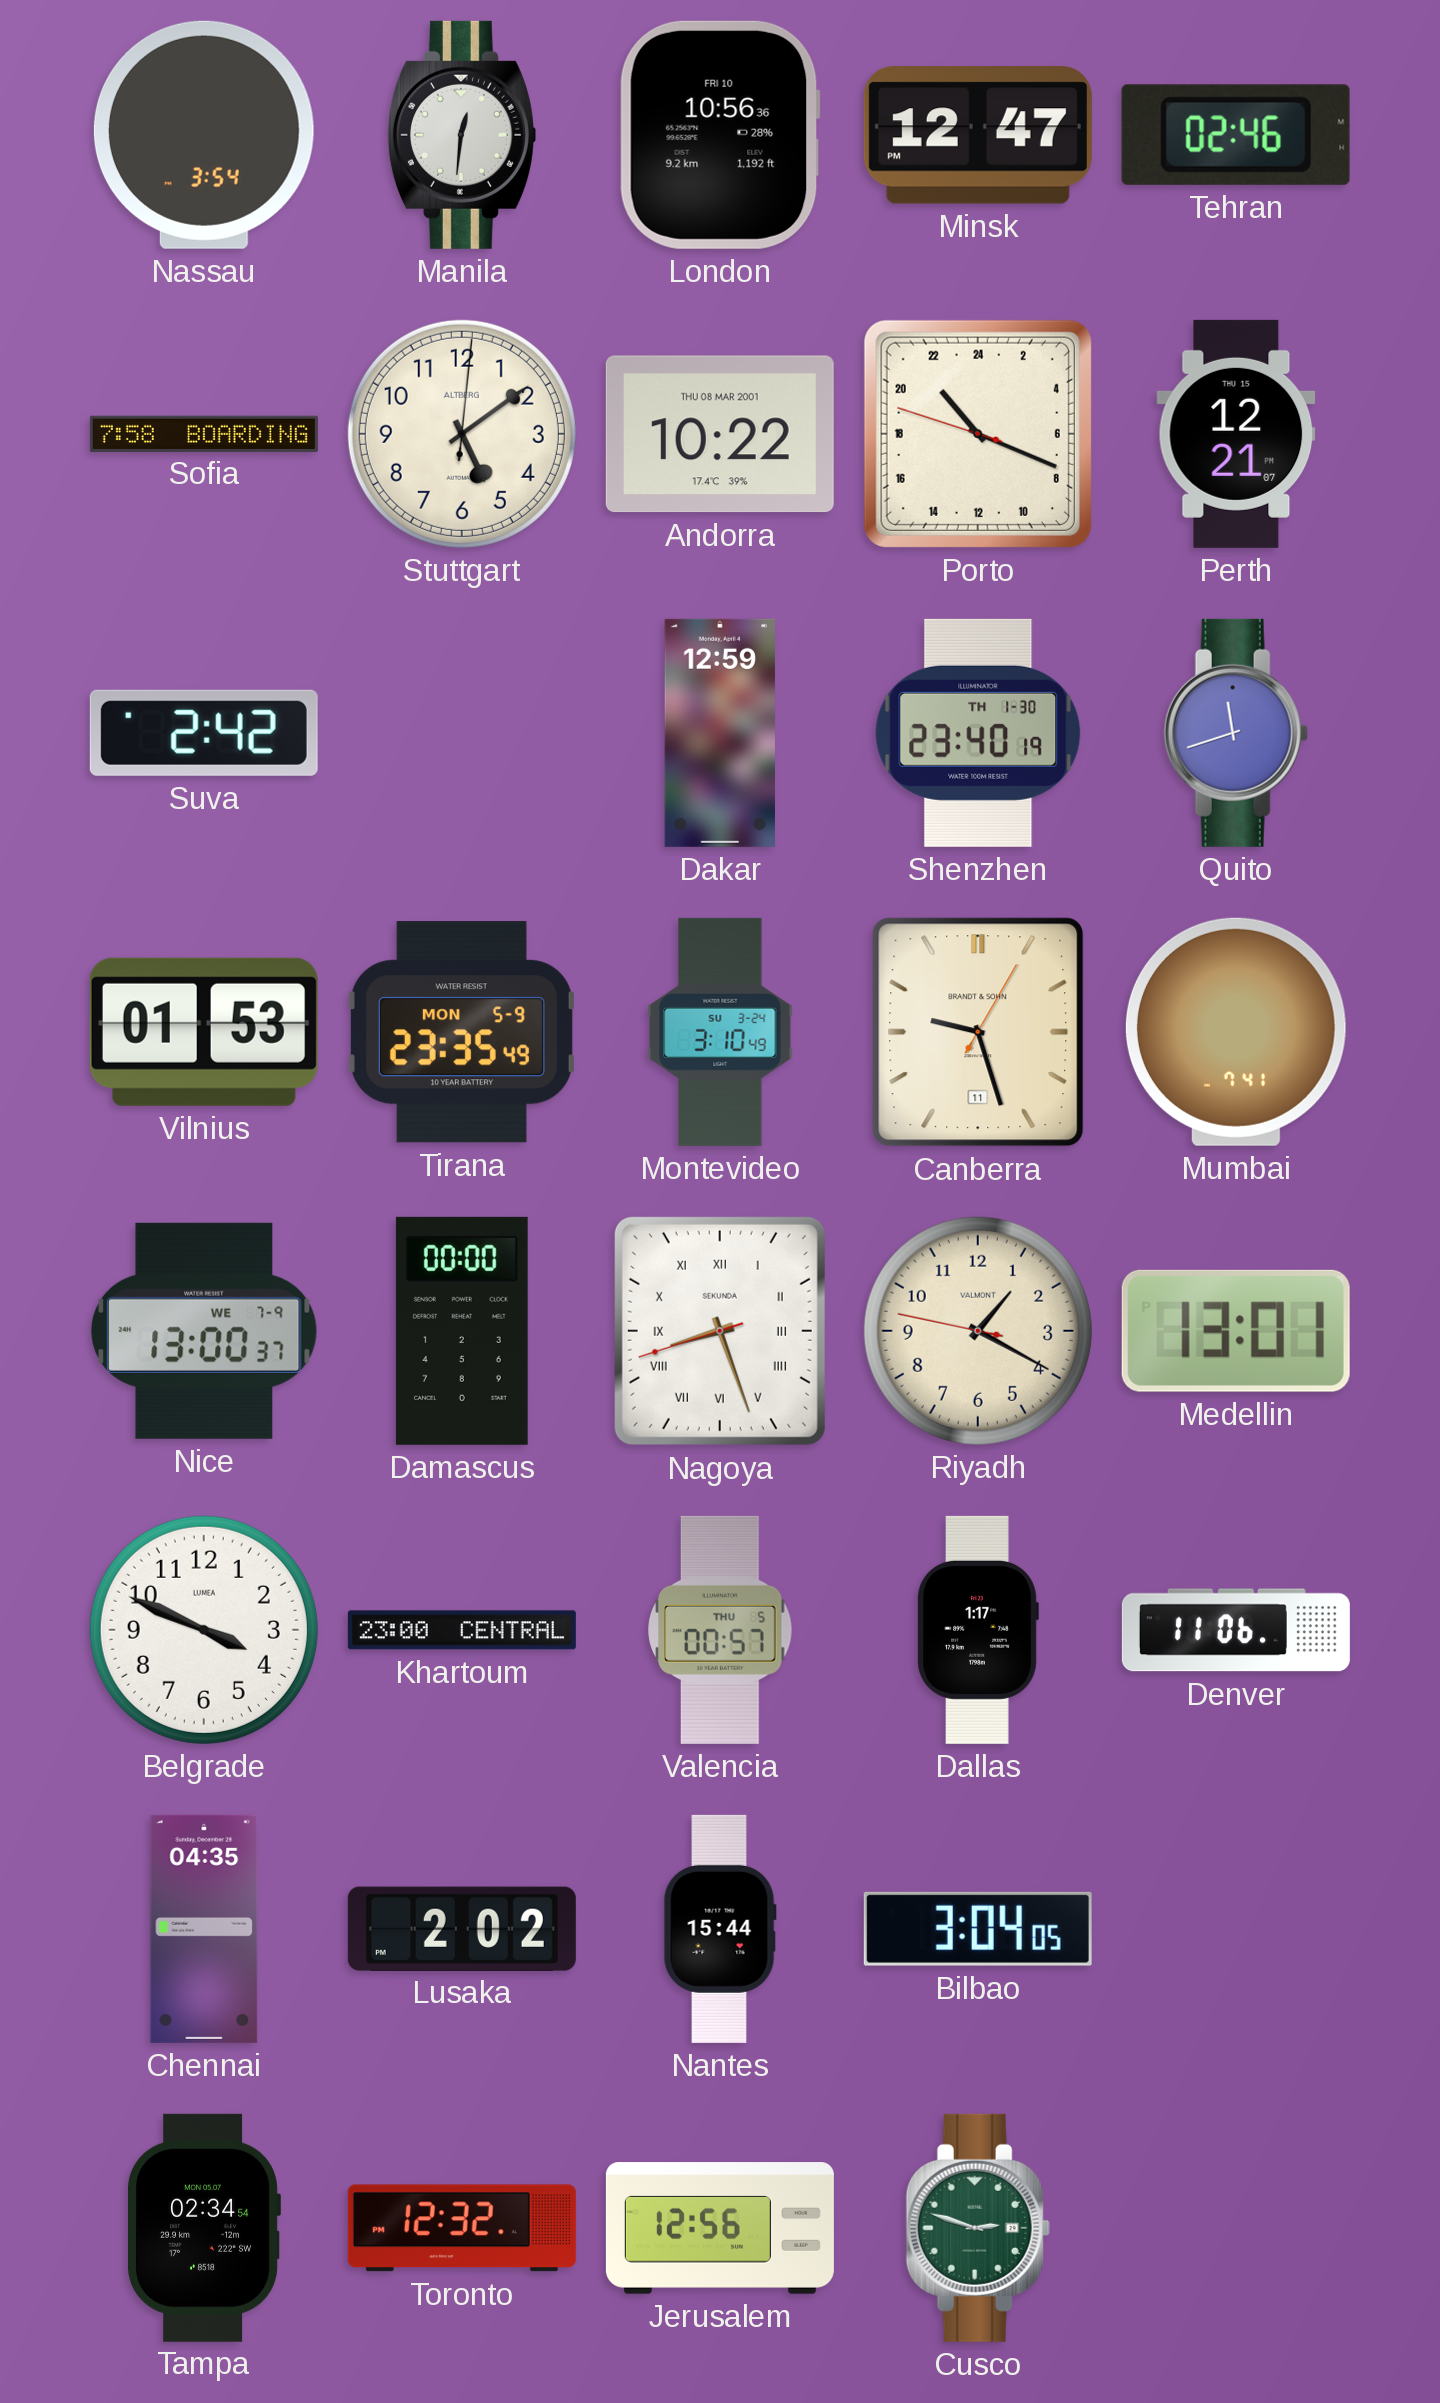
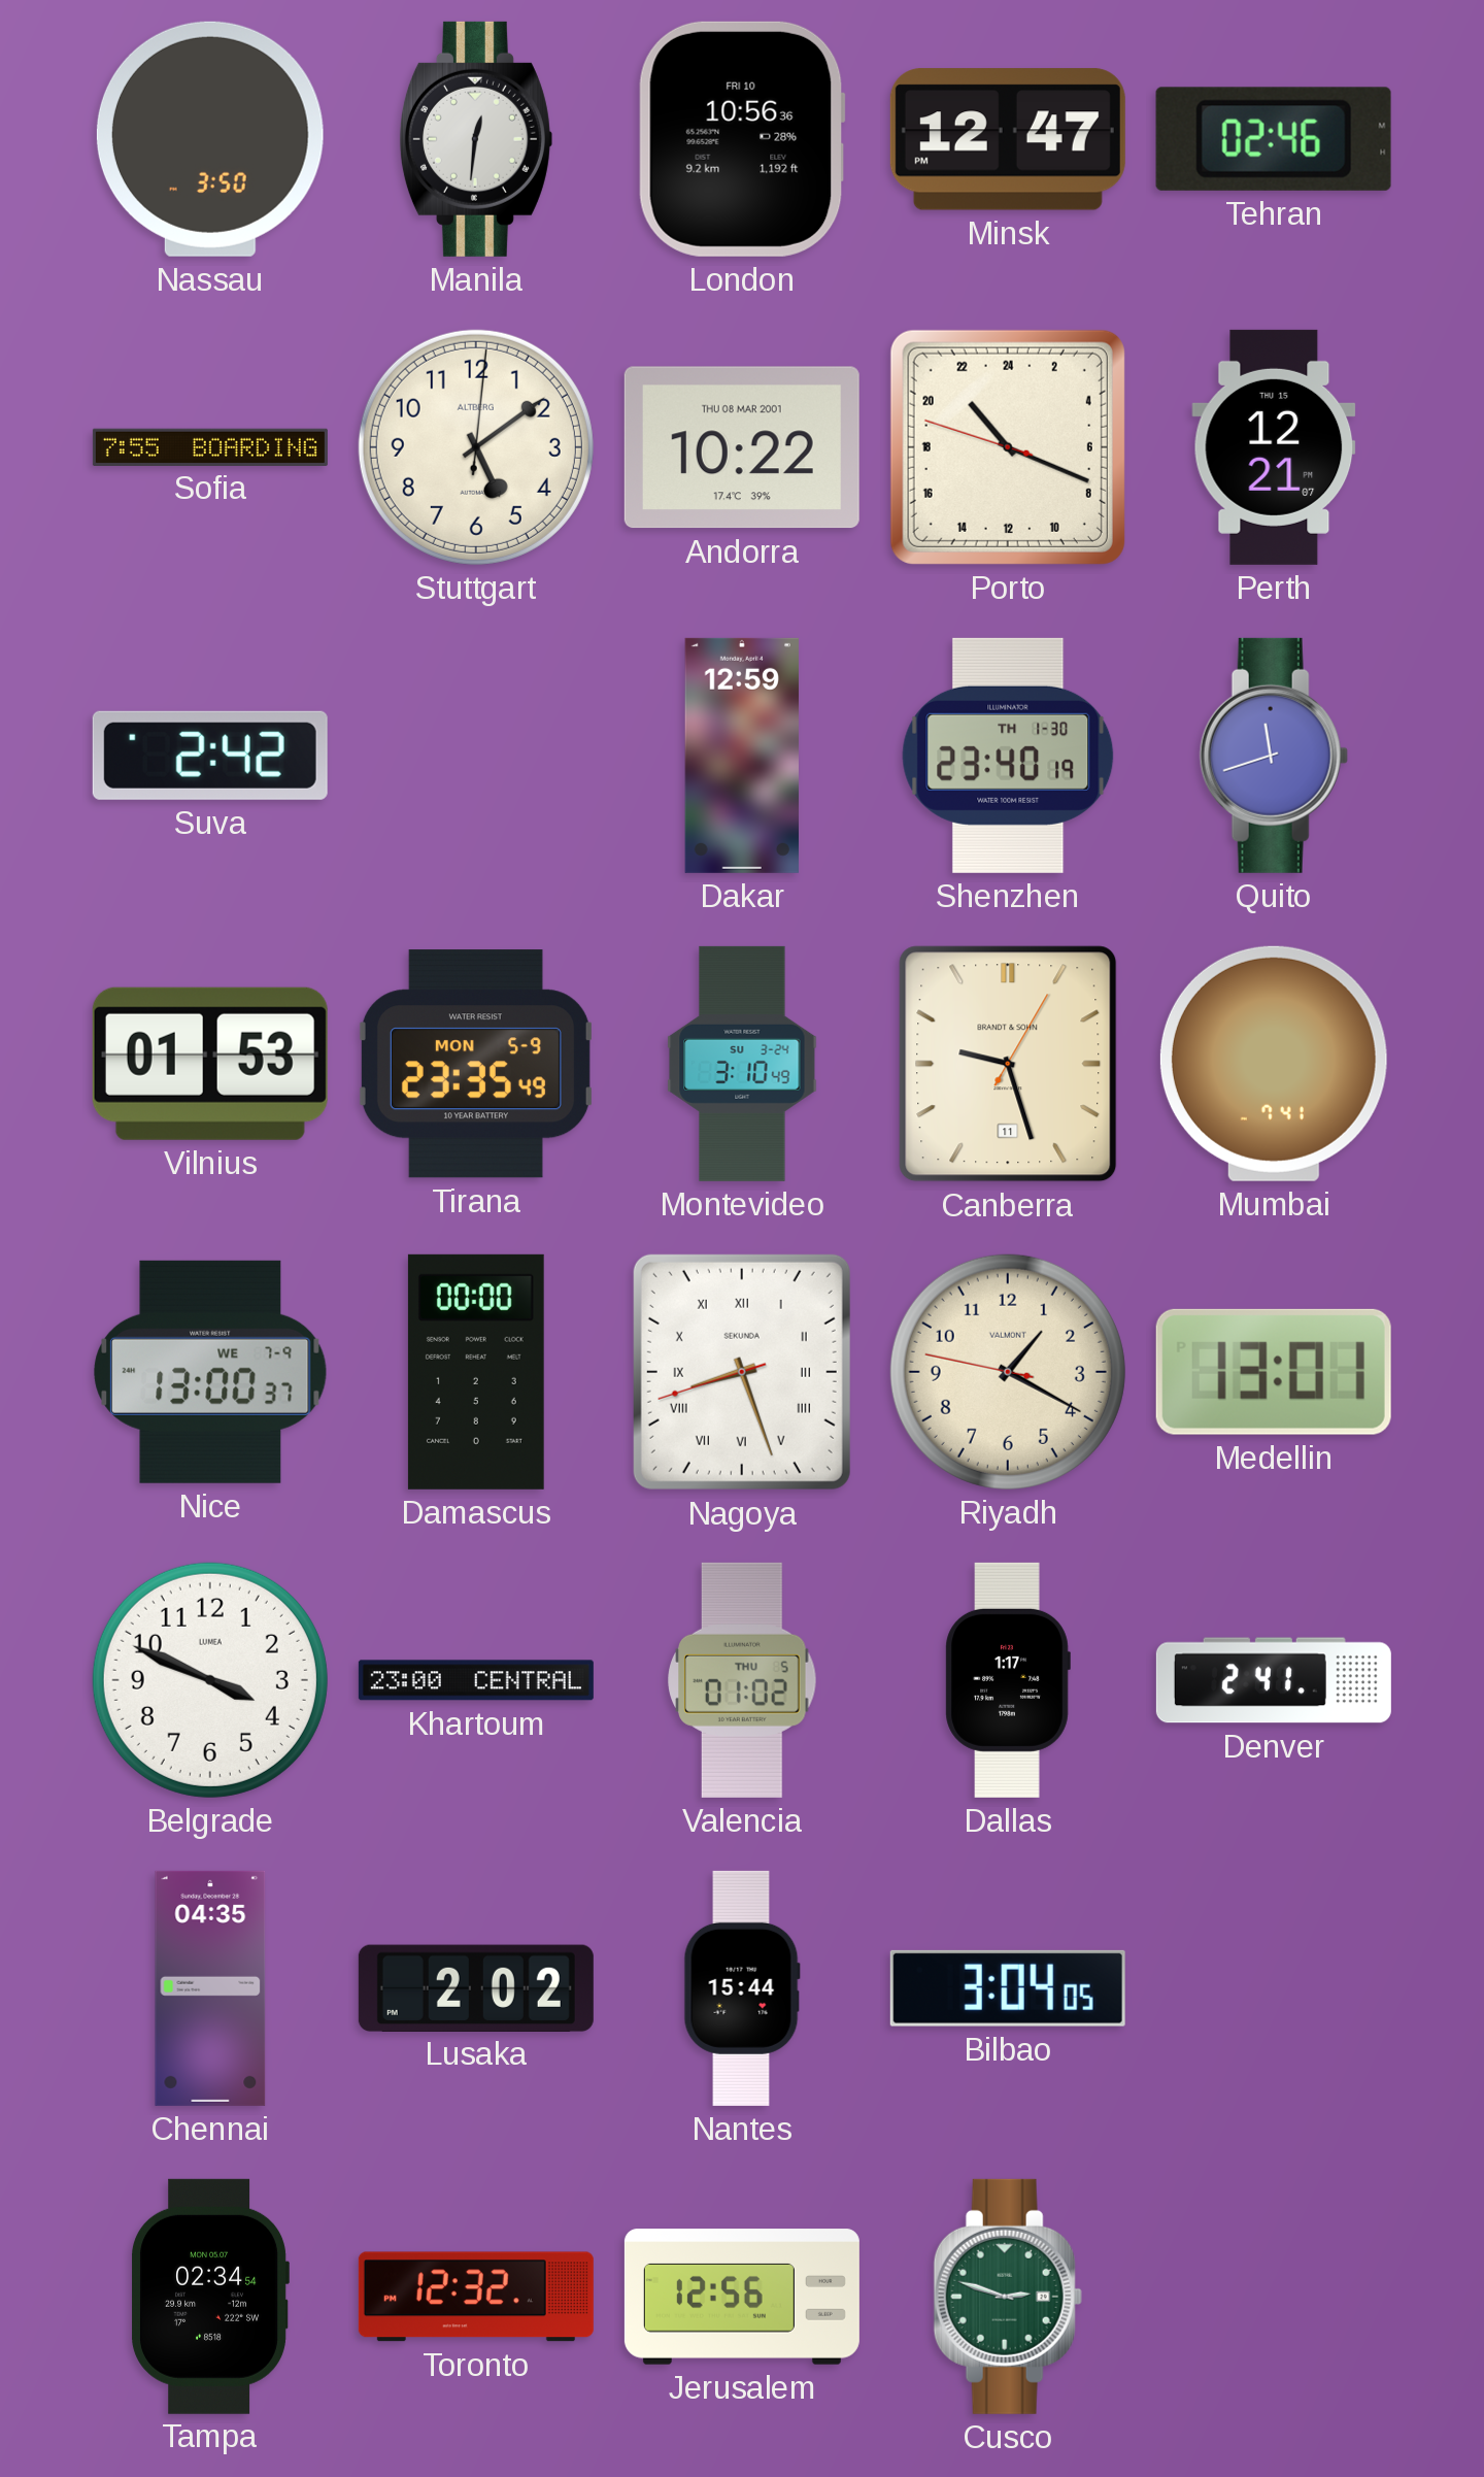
Nassau: 3:54 -> 3:50 (210, 139)
Sofia: 7:58 -> 7:55 (210, 446)
Valencia: 00:57 -> 01:02 (742, 1680)
Denver: 11:06 -> 2:41 (1274, 1680)
